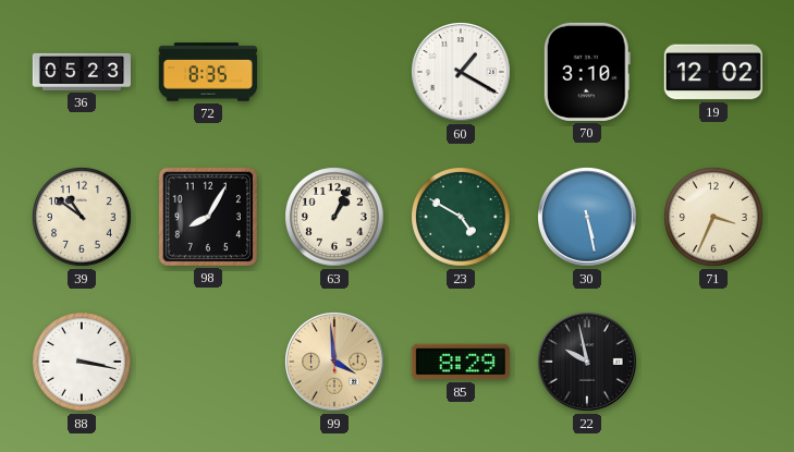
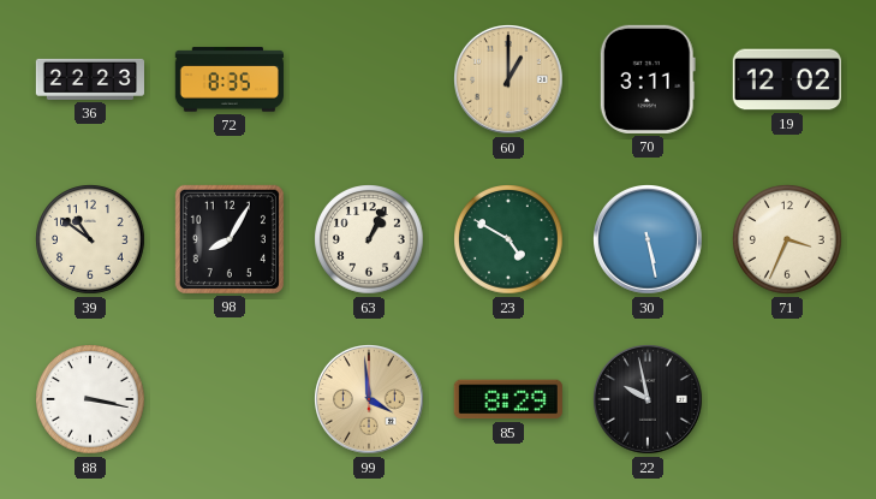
36: 05:23 -> 22:23 (89, 79)
60: 1:20 -> 1:00 (509, 81)
60 dial: white -> champagne (509, 81)
70: 3:10 -> 3:11 (648, 79)
